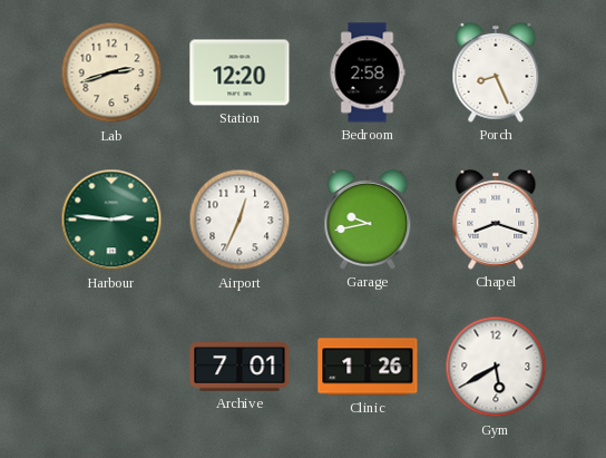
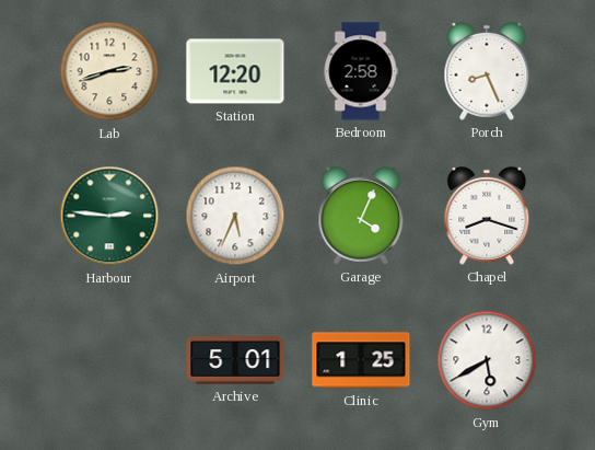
Airport: 12:34 -> 5:34 (235, 216)
Garage: 9:43 -> 4:04 (361, 216)
Archive: 7:01 -> 5:01 (235, 360)
Clinic: 1:26 -> 1:25 (361, 360)
